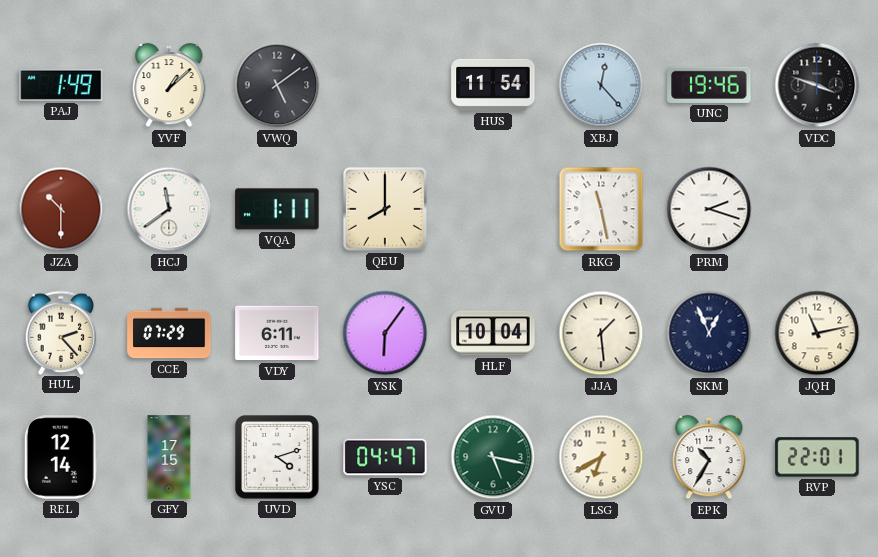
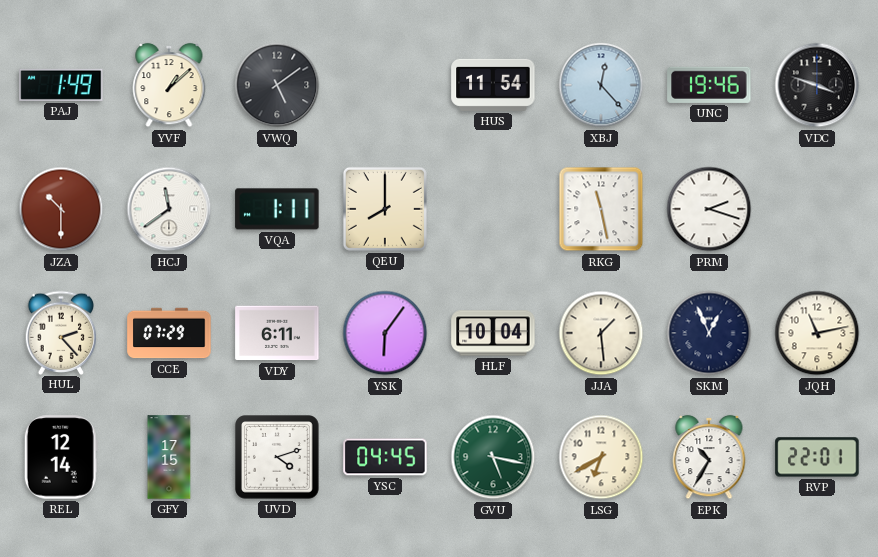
YSC: 04:47 -> 04:45 (385, 457)
